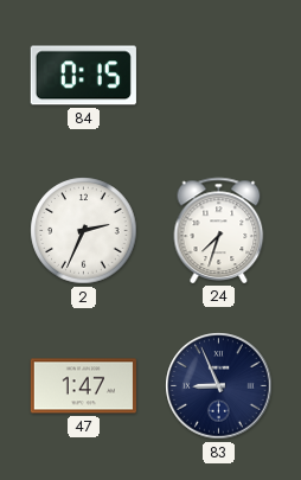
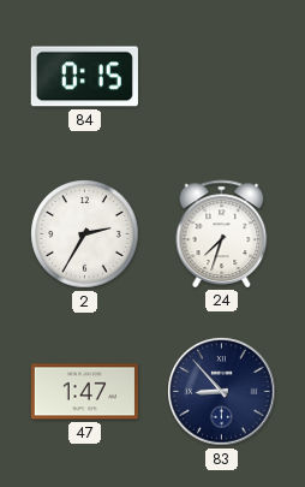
2: 2:34 -> 2:35 (85, 234)
83: 8:56 -> 8:53 (222, 392)
